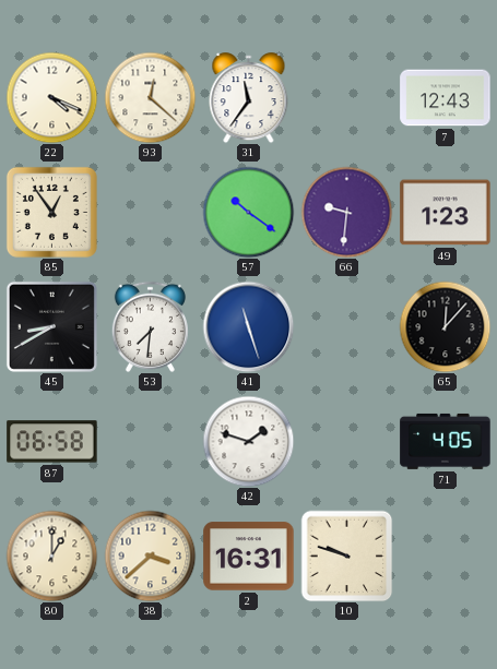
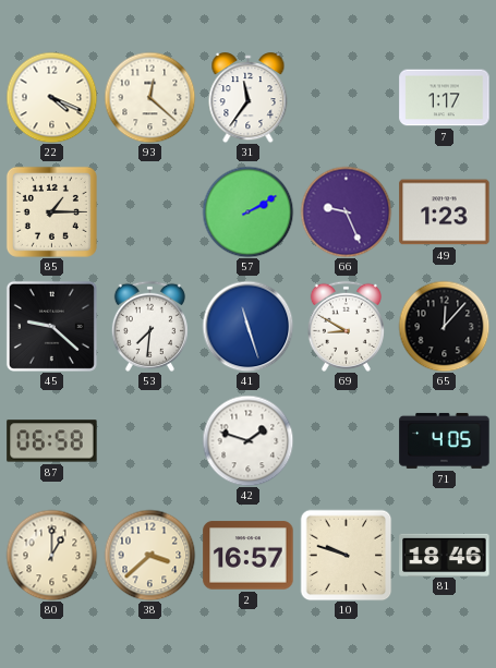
7: 12:43 -> 1:17 (445, 98)
85: 12:54 -> 1:15 (51, 211)
57: 10:21 -> 2:10 (247, 211)
66: 9:31 -> 9:26 (346, 211)
45: 8:40 -> 9:22 (51, 326)
69: none -> 8:50 (346, 326)
2: 16:31 -> 16:57 (249, 556)
81: none -> 18:46 (445, 555)
